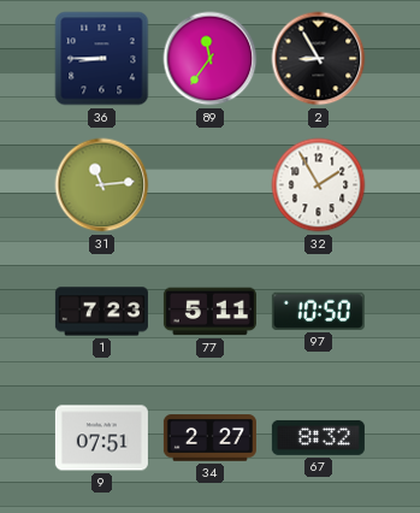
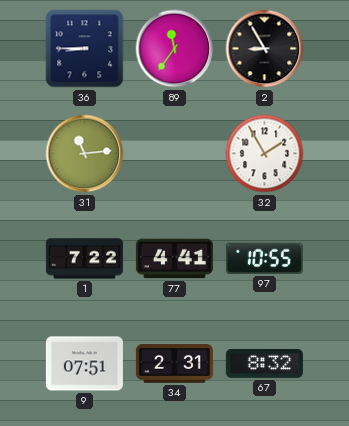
1: 7:23 -> 7:22 (84, 259)
77: 5:11 -> 4:41 (174, 259)
97: 10:50 -> 10:55 (264, 258)
34: 2:27 -> 2:31 (174, 364)
